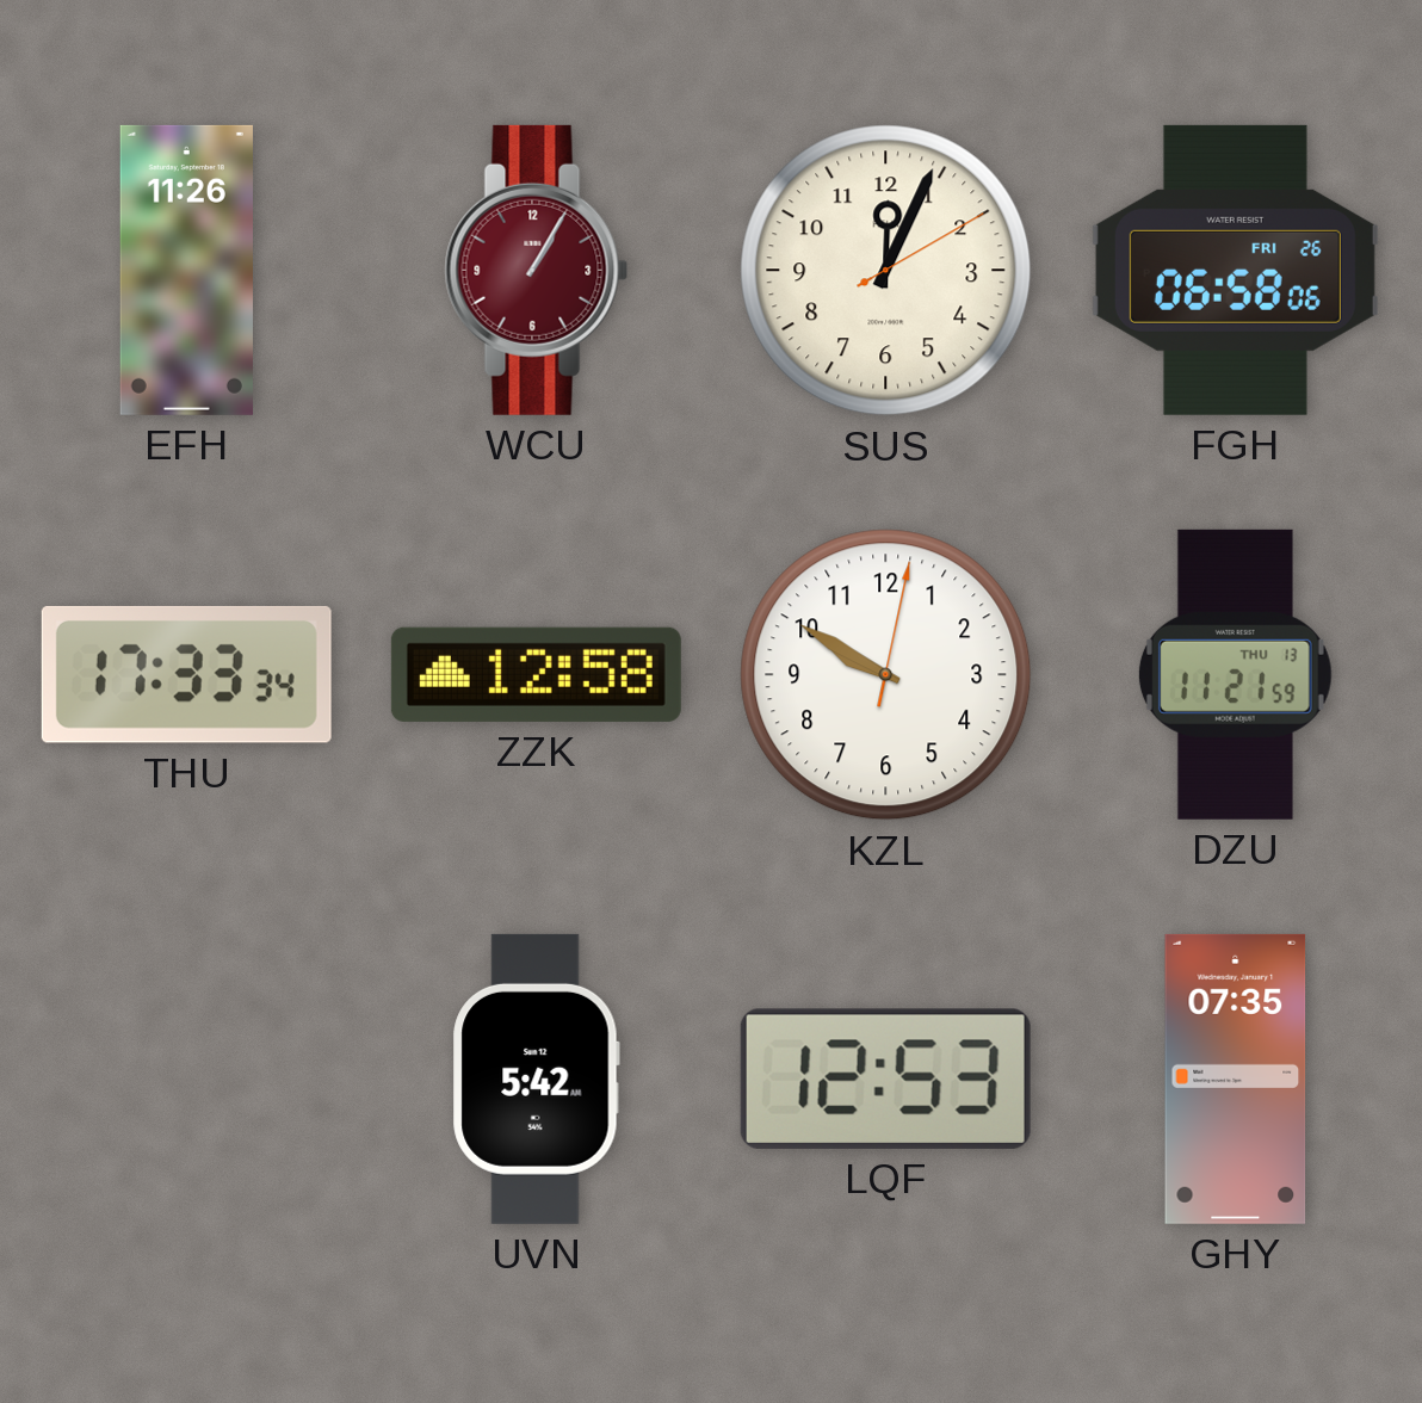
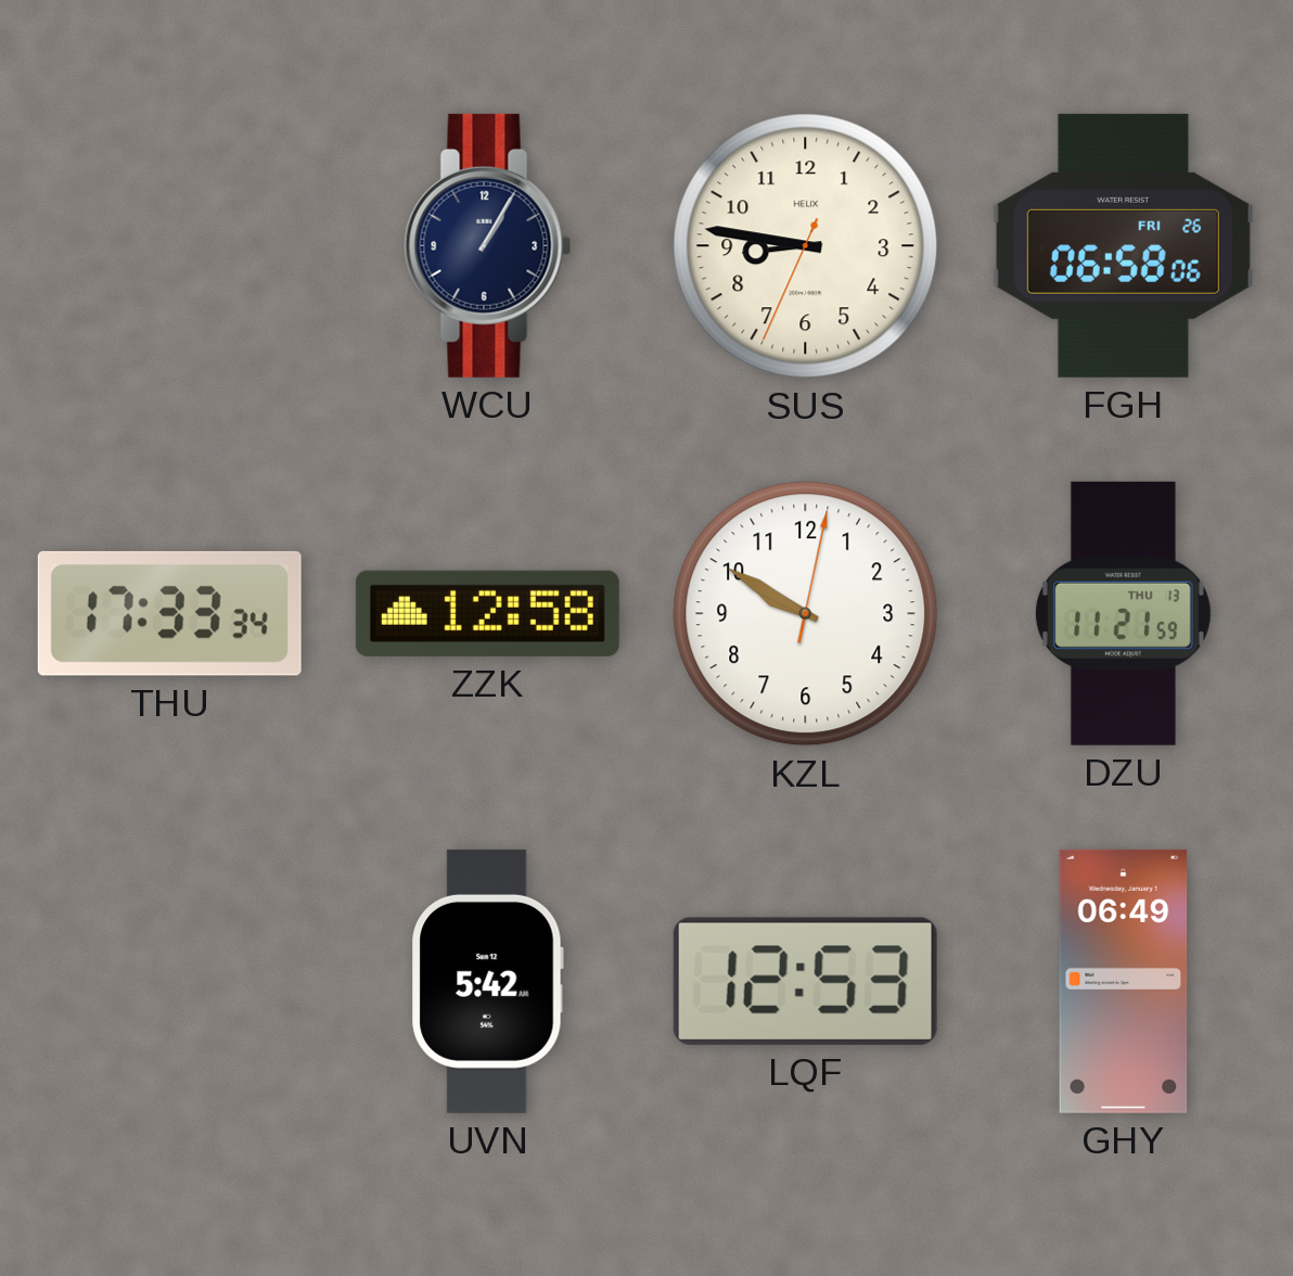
EFH: 11:26 -> none (186, 270)
WCU dial: burgundy -> navy (488, 245)
SUS: 12:04 -> 8:46 (806, 246)
GHY: 07:35 -> 06:49 (1124, 981)
